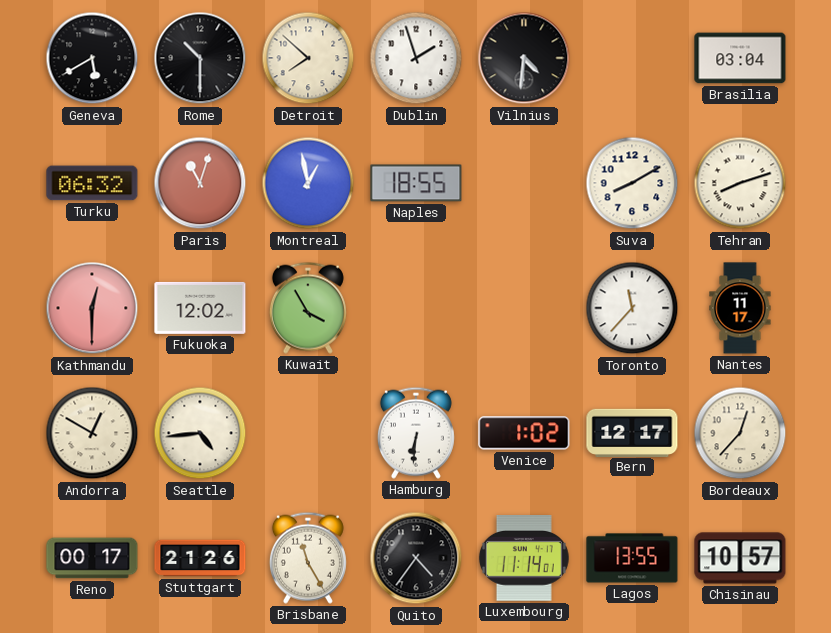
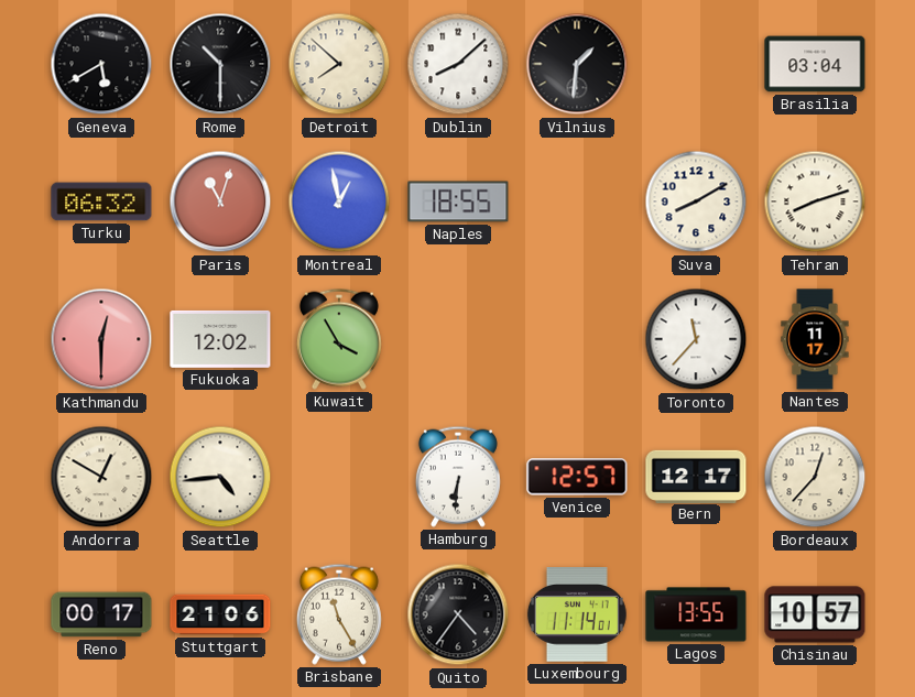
Dublin: 1:57 -> 8:08 (458, 64)
Vilnius: 4:31 -> 1:31 (577, 64)
Venice: 1:02 -> 12:57 (577, 477)
Stuttgart: 21:26 -> 21:06 (220, 614)
